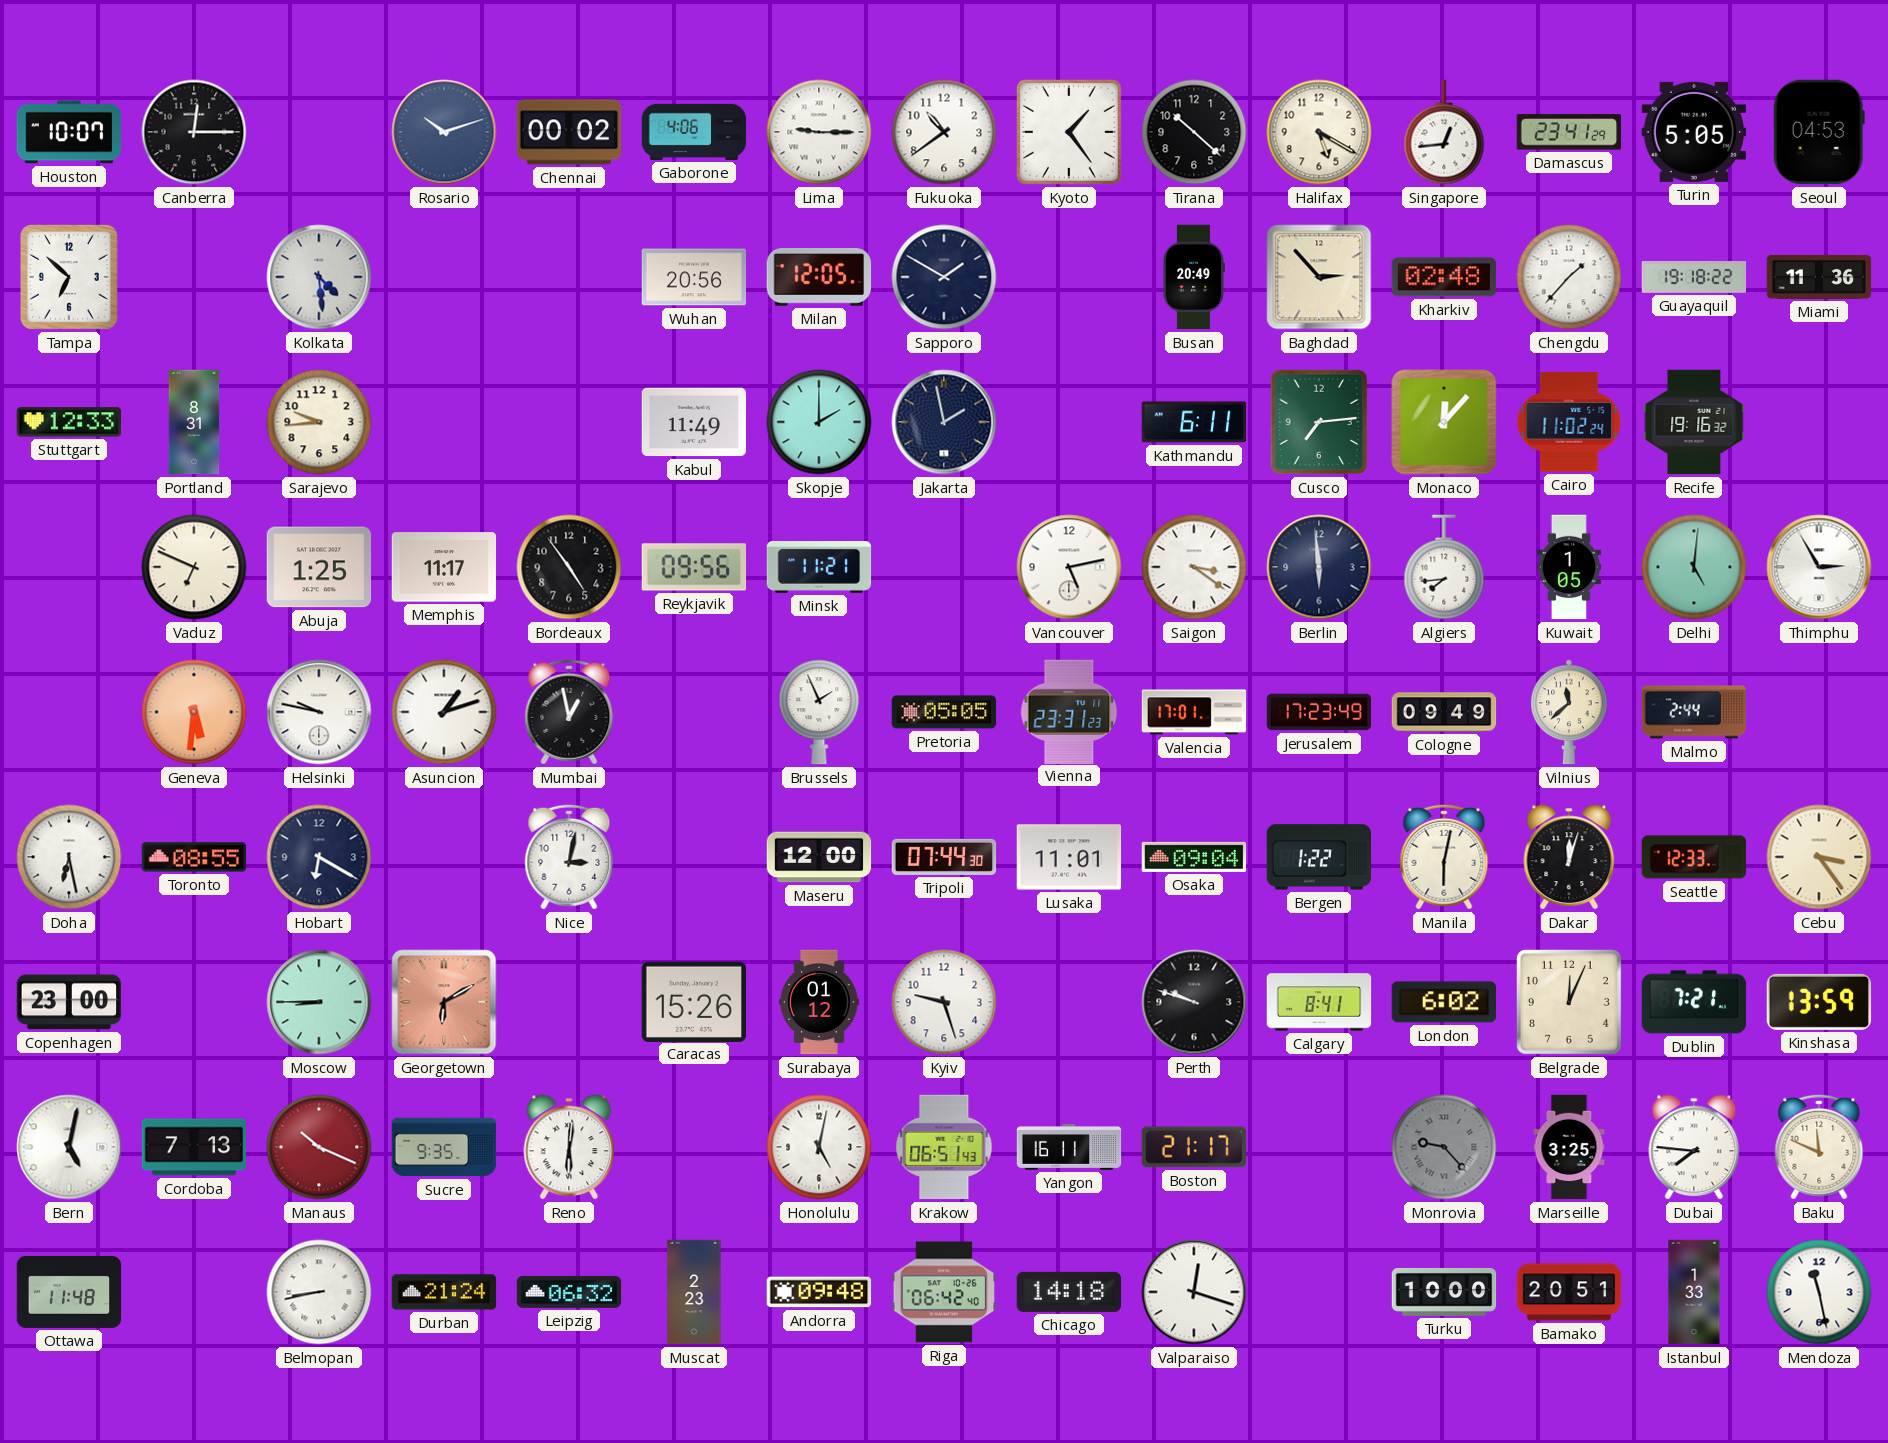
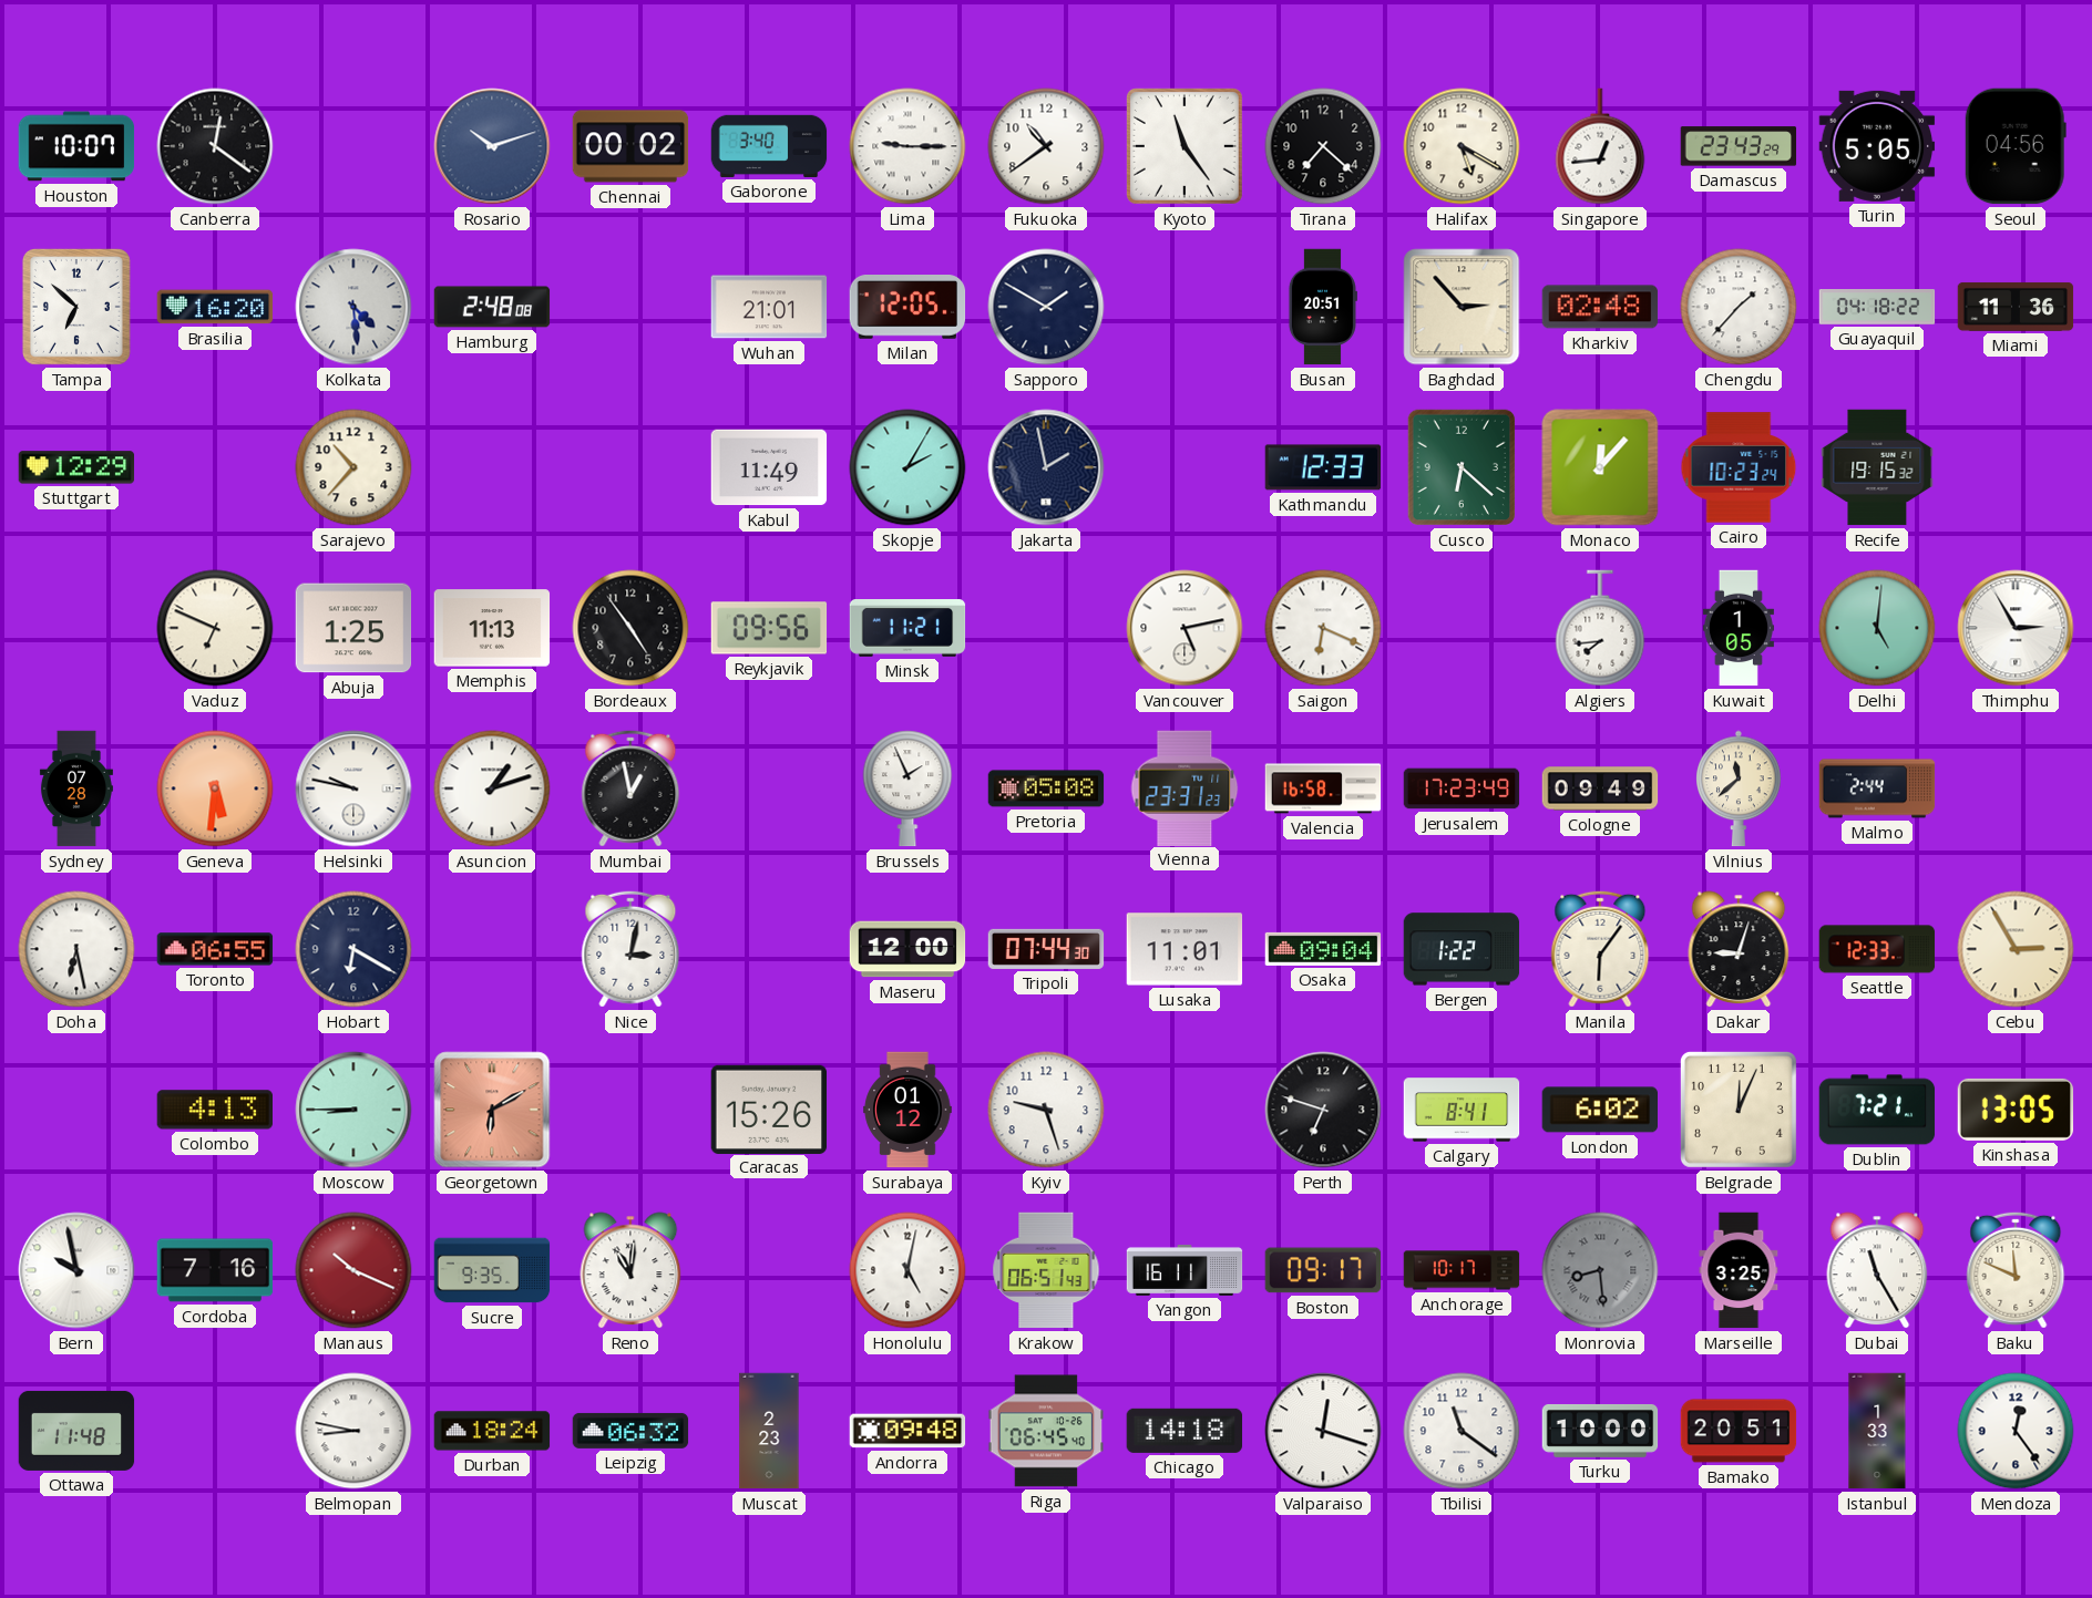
Canberra: 12:15 -> 12:21 (215, 146)
Gaborone: 4:06 -> 3:40 (769, 146)
Kyoto: 1:24 -> 11:24 (1185, 146)
Tirana: 10:22 -> 7:22 (1323, 146)
Damascus: 23:41 -> 23:43 (1739, 146)
Seoul: 04:53 -> 04:56 (2016, 146)
Brasilia: none -> 16:20 (215, 307)
Hamburg: none -> 2:48 (492, 307)
Wuhan: 20:56 -> 21:01 (769, 307)
Busan: 20:49 -> 20:51 (1322, 307)
Guayaquil: 19:18 -> 04:18 (1877, 308)
Stuttgart: 12:33 -> 12:29 (76, 467)
Portland: 8:31 -> none (194, 422)
Sarajevo: 9:44 -> 10:37 (353, 467)
Skopje: 2:00 -> 2:05 (907, 467)
Kathmandu: 6:11 -> 12:33 (1323, 467)
Cusco: 7:14 -> 6:22 (1462, 467)
Cairo: 11:02 -> 10:23 (1739, 467)
Recife: 19:16 -> 19:15 (1877, 467)
Memphis: 11:17 -> 11:13 (492, 628)
Saigon: 3:21 -> 6:19 (1323, 628)
Berlin: 5:59 -> none (1319, 567)
Sydney: none -> 07:28 (76, 788)
Pretoria: 05:05 -> 05:08 (1046, 788)
Valencia: 17:01 -> 16:58 (1323, 788)
Toronto: 08:55 -> 06:55 (215, 949)
Manila: 6:02 -> 6:06 (1600, 949)
Dakar: 12:03 -> 9:03 (1739, 949)
Cebu: 3:24 -> 2:55 (2016, 949)
Copenhagen: 23:00 -> none (69, 1002)
Colombo: none -> 4:13 (215, 1110)
Perth: 9:48 -> 6:48 (1323, 1110)
Kinshasa: 13:59 -> 13:05 (2016, 1110)
Bern: 5:02 -> 9:58 (76, 1270)
Cordoba: 7:13 -> 7:16 (215, 1270)
Reno: 6:01 -> 11:01 (630, 1270)
Boston: 21:17 -> 09:17 (1323, 1270)
Anchorage: none -> 10:17 (1462, 1270)
Monrovia: 9:23 -> 8:29 (1600, 1270)
Dubai: 7:46 -> 11:25 (1877, 1270)
Belmopan: 8:43 -> 8:47 (353, 1431)
Durban: 21:24 -> 18:24 (492, 1431)
Riga: 06:42 -> 06:45 (1046, 1431)
Tbilisi: none -> 11:21 (1462, 1431)
Mendoza: 11:28 -> 12:24 (2016, 1431)
